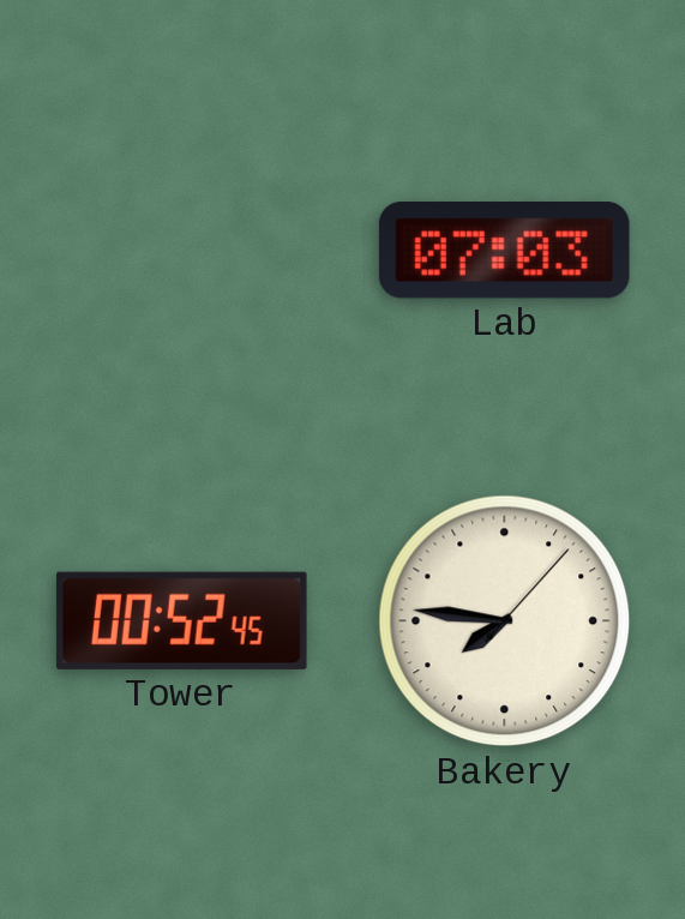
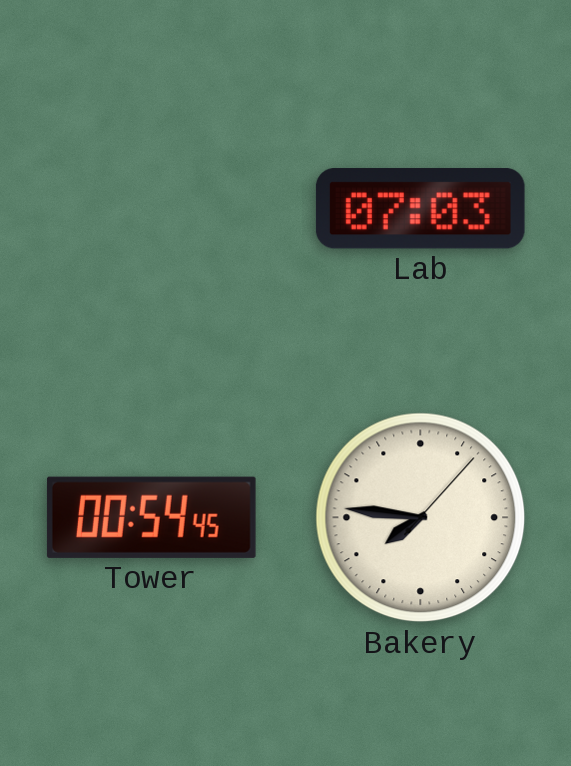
Tower: 00:52 -> 00:54 (151, 517)
